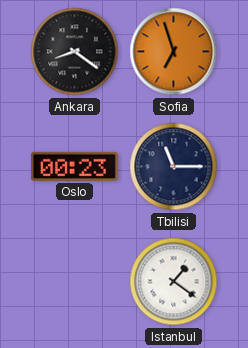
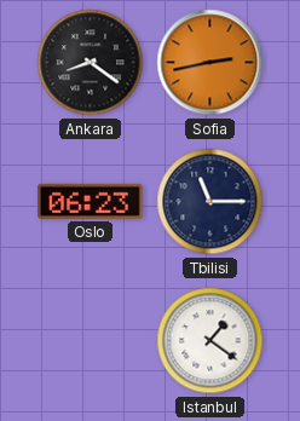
Sofia: 6:57 -> 2:43 (210, 63)
Oslo: 00:23 -> 06:23 (91, 201)
